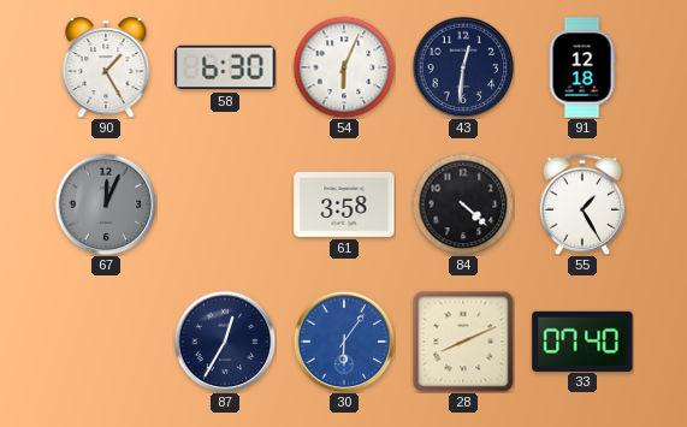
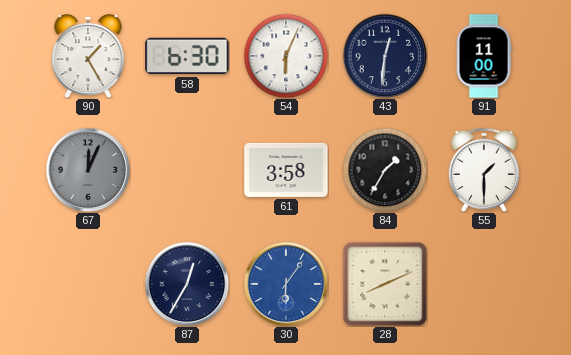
91: 12:18 -> 11:00 (484, 56)
84: 4:22 -> 1:35 (385, 170)
55: 1:25 -> 1:30 (484, 170)
33: 07:40 -> none (582, 340)
